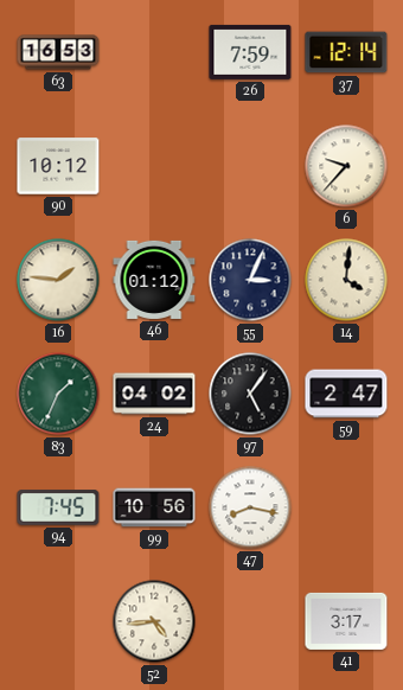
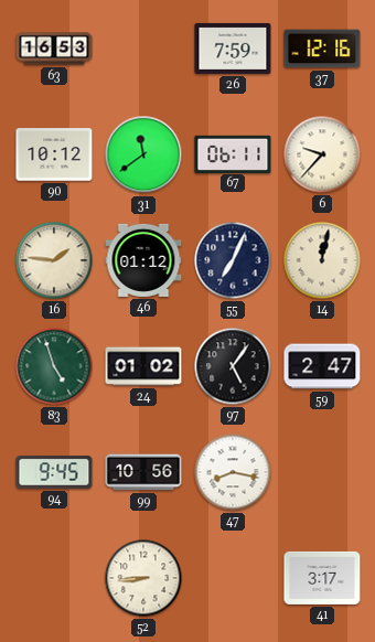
37: 12:14 -> 12:16 (322, 49)
31: none -> 11:39 (143, 154)
67: none -> 06:11 (233, 153)
55: 3:04 -> 7:04 (233, 260)
14: 4:01 -> 12:02 (322, 260)
83: 1:34 -> 4:57 (54, 366)
24: 04:02 -> 01:02 (143, 366)
94: 7:45 -> 9:45 (54, 472)
52: 4:44 -> 8:44 (143, 578)
